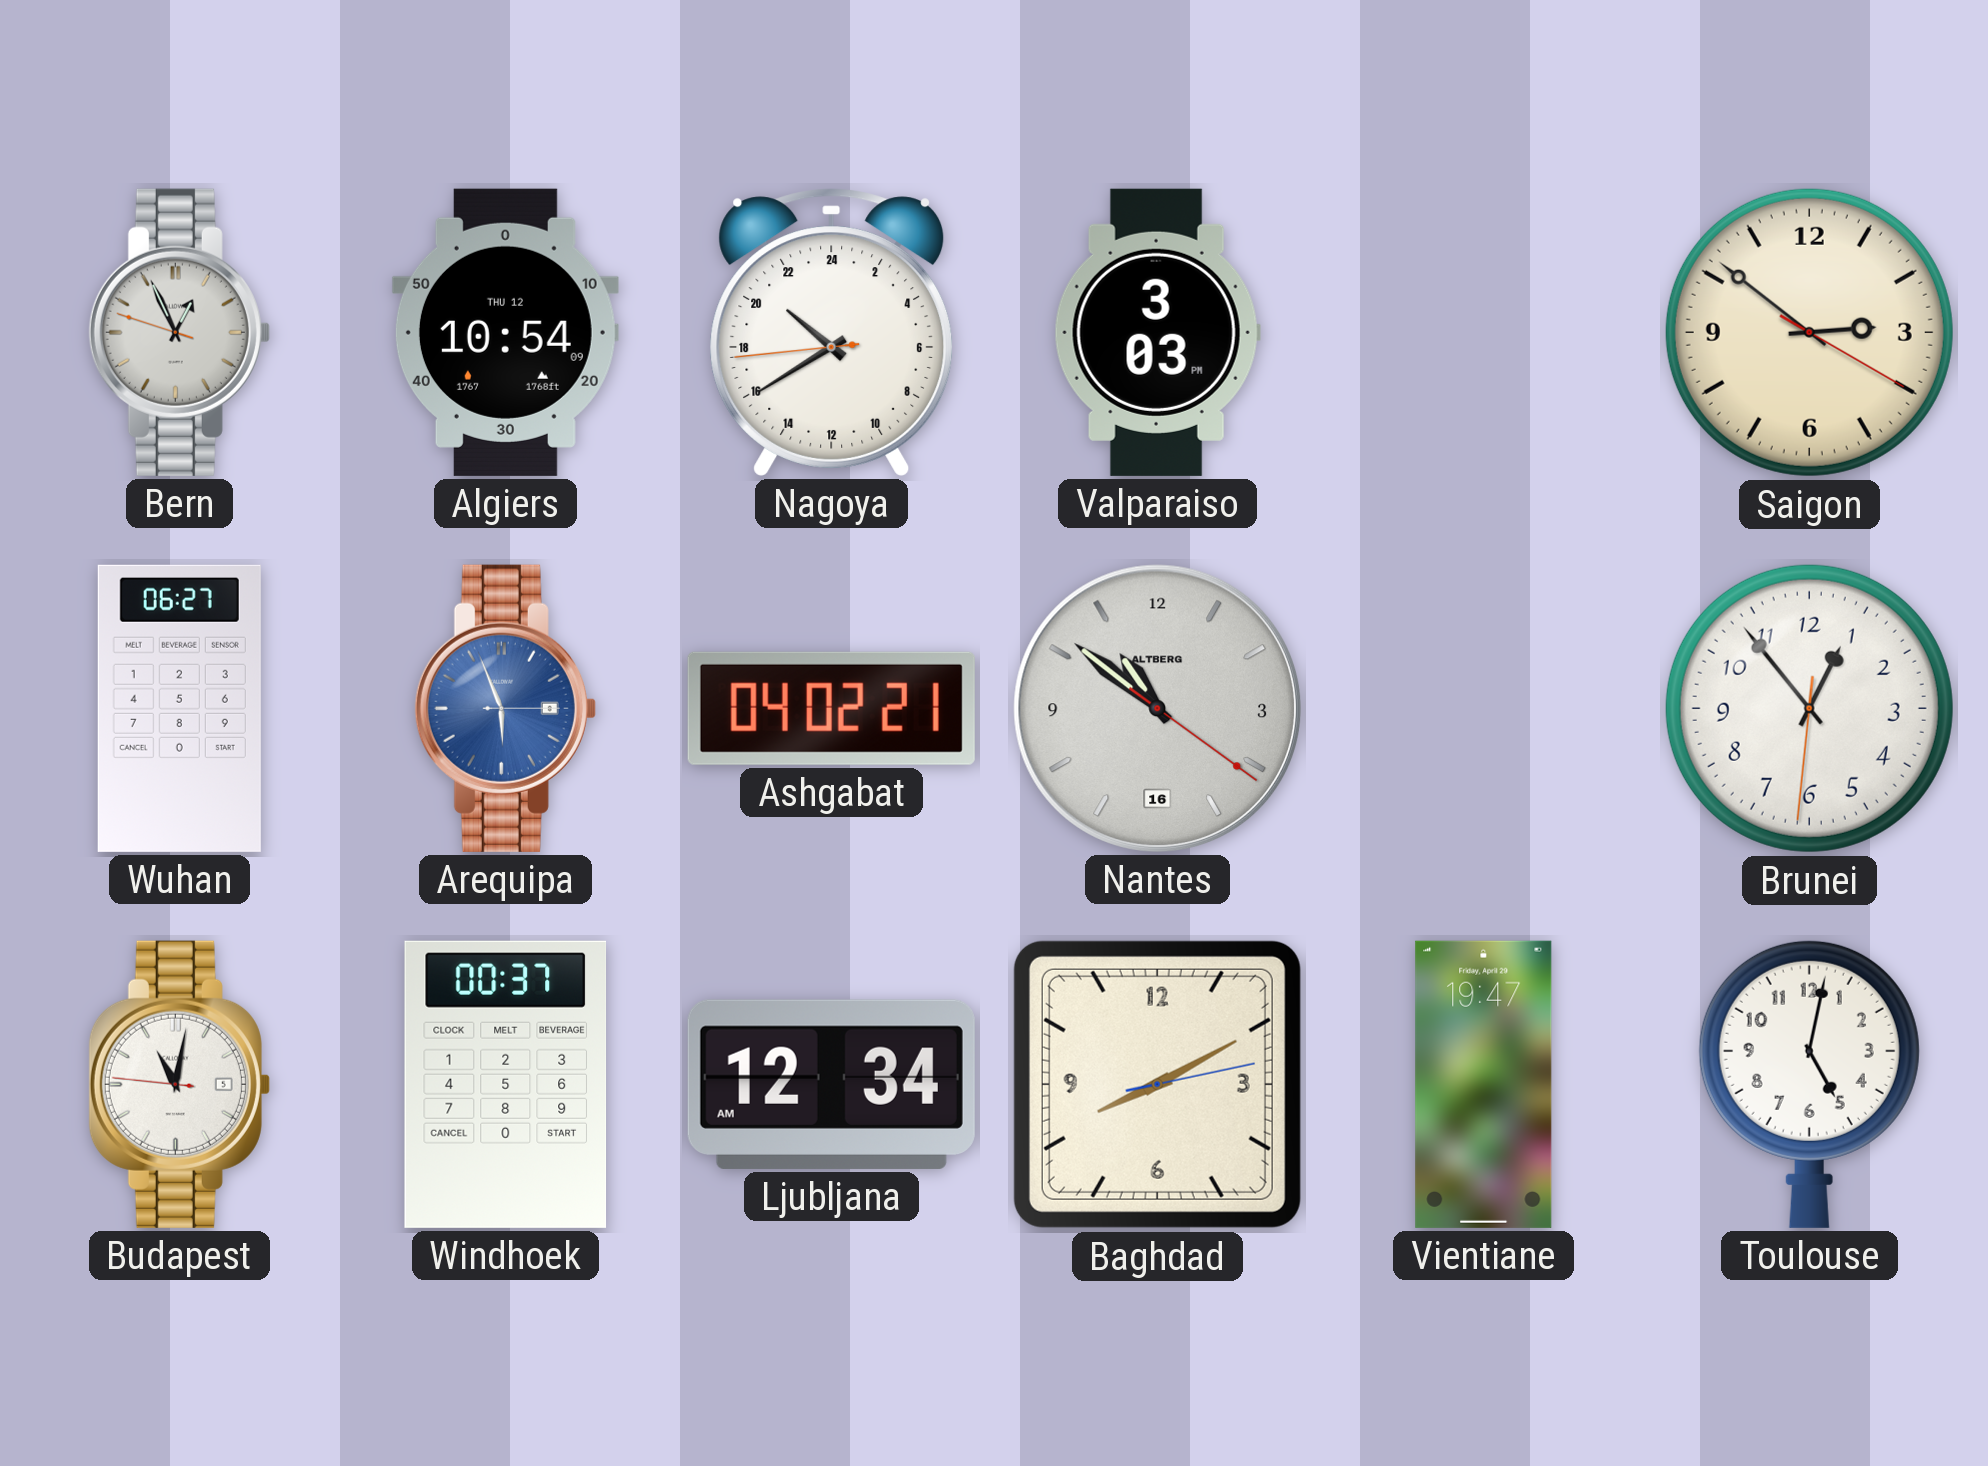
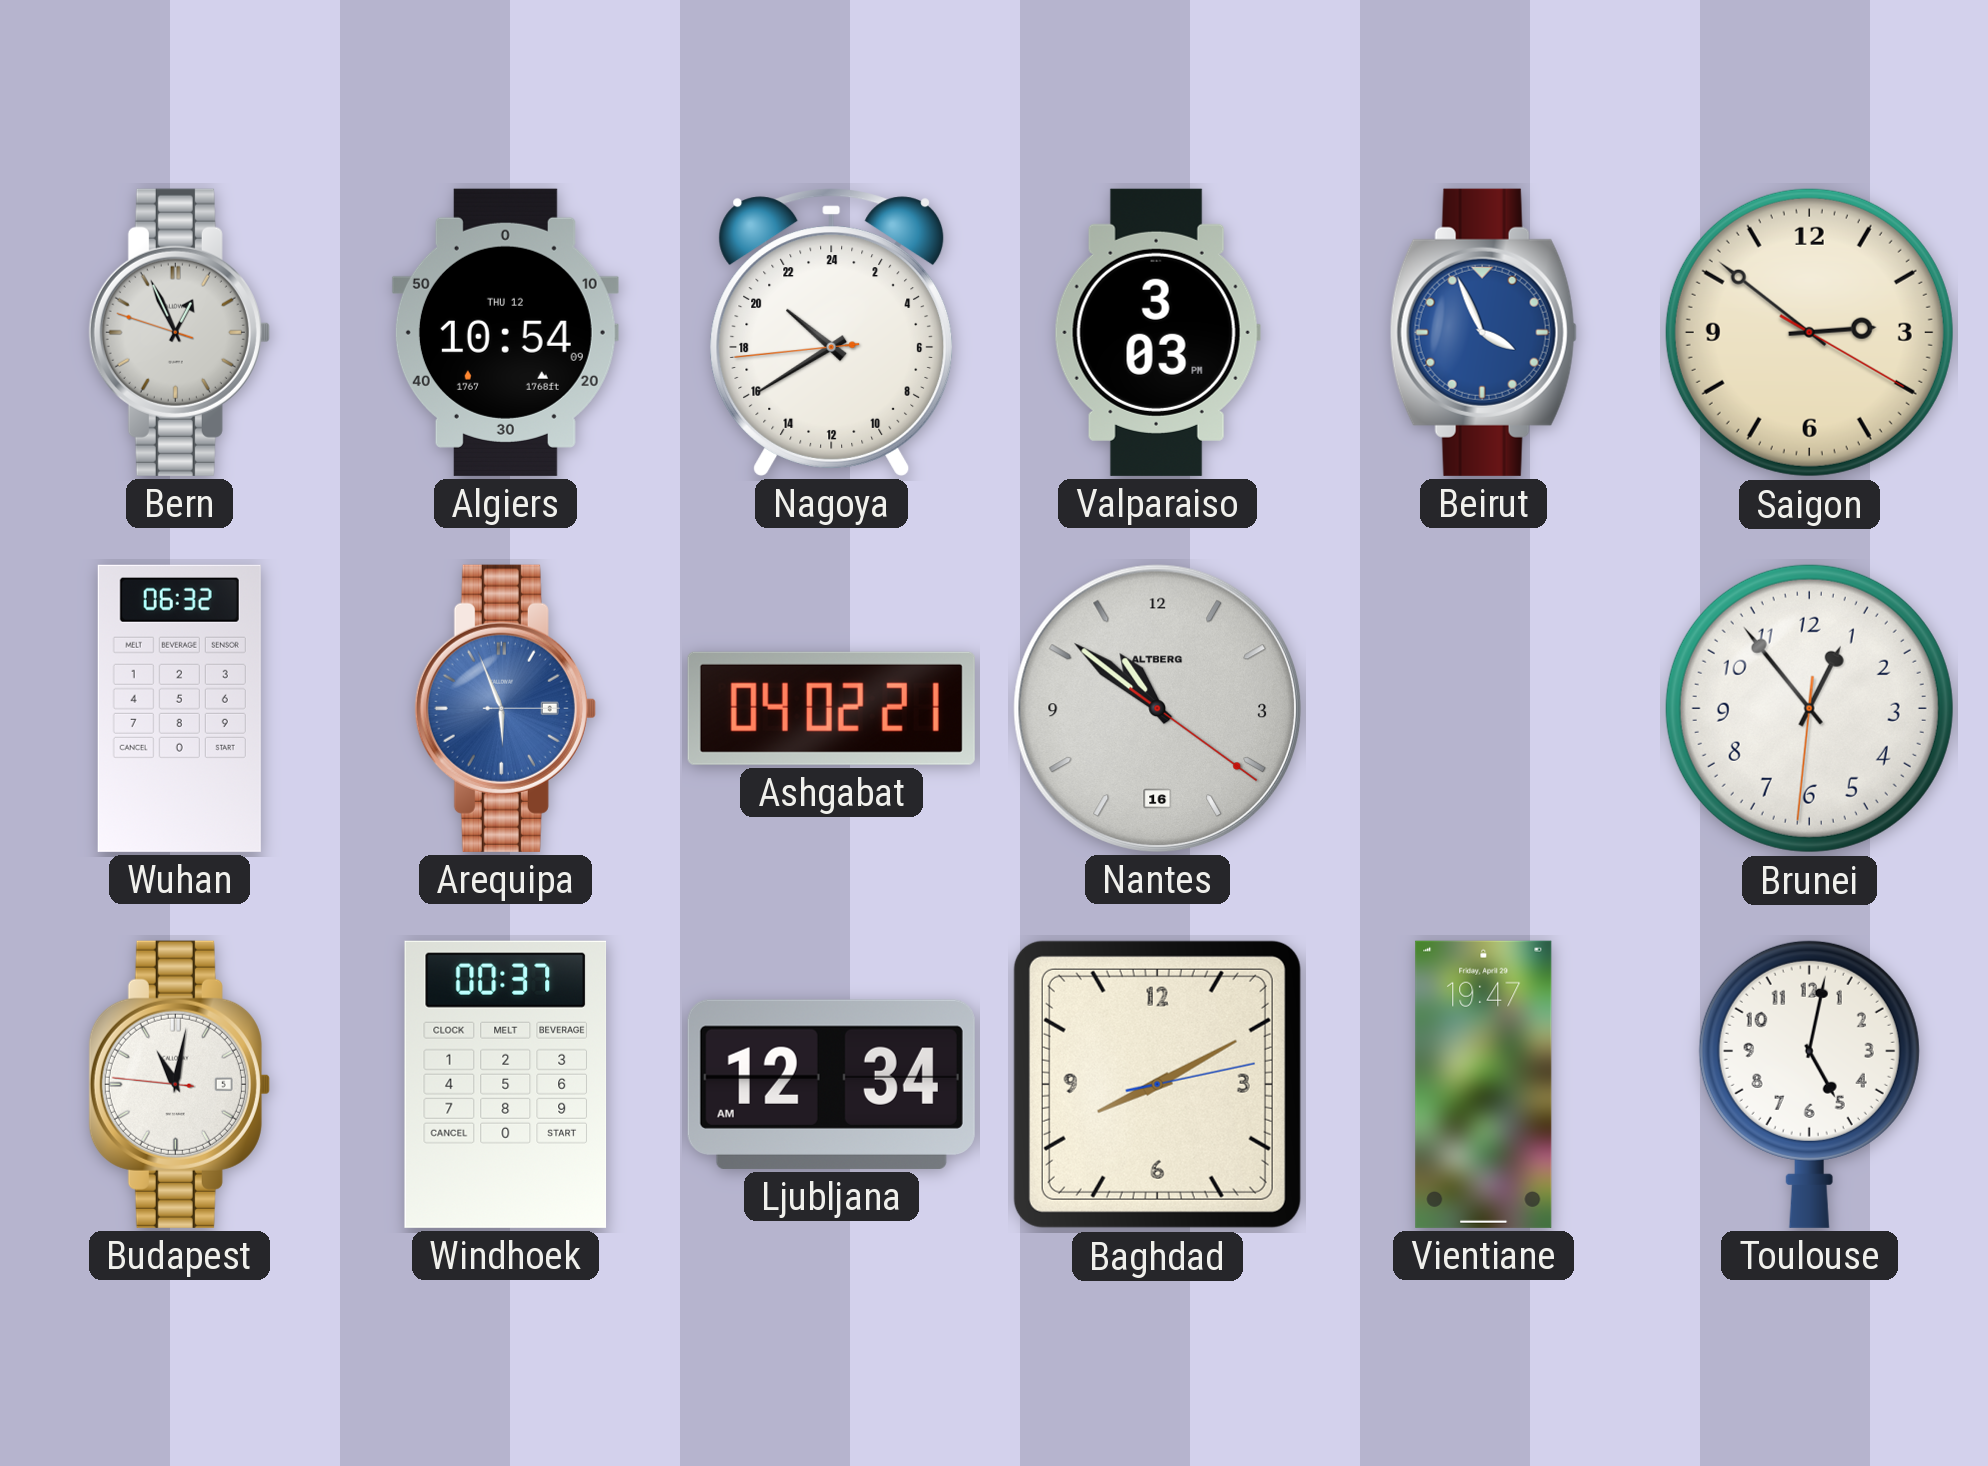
Beirut: none -> 3:56 (1483, 332)
Wuhan: 06:27 -> 06:32 (179, 708)
